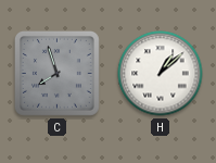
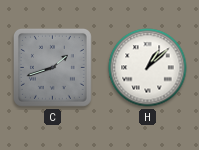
C: 7:57 -> 1:42 (52, 67)
